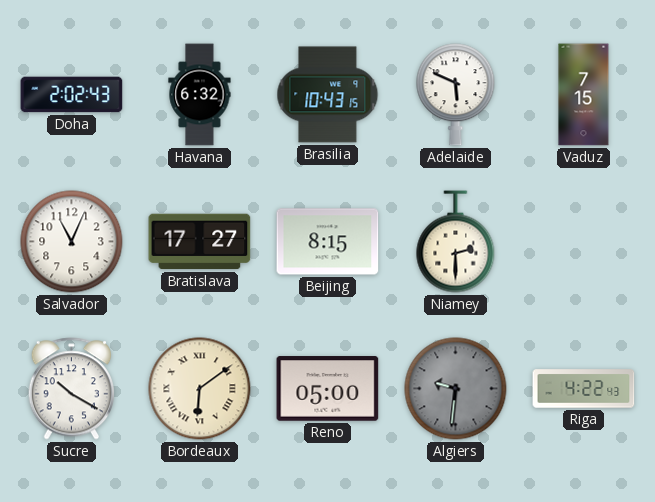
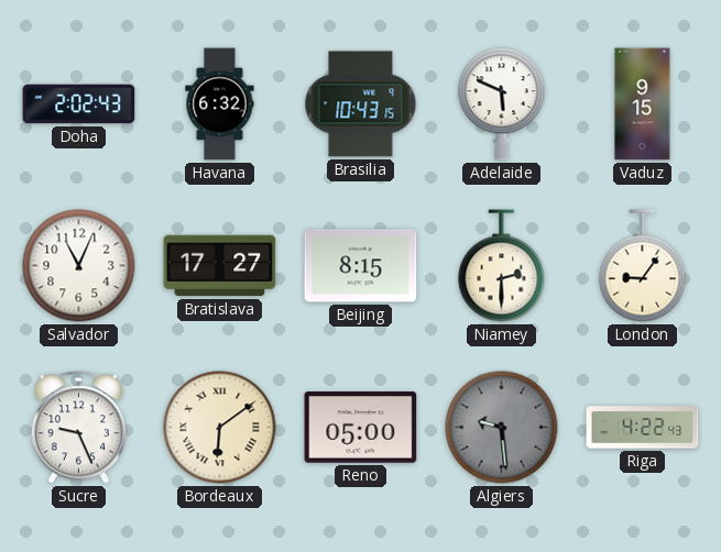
Vaduz: 7:15 -> 9:15 (643, 104)
London: none -> 9:06 (643, 266)
Sucre: 10:20 -> 9:26 (79, 428)
Algiers: 9:31 -> 9:29 (502, 428)
